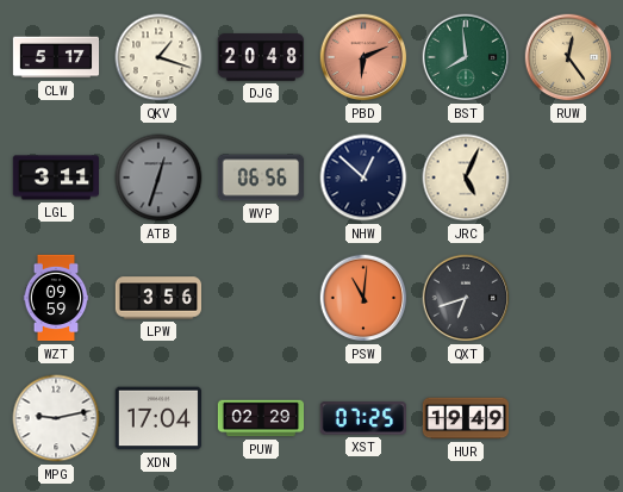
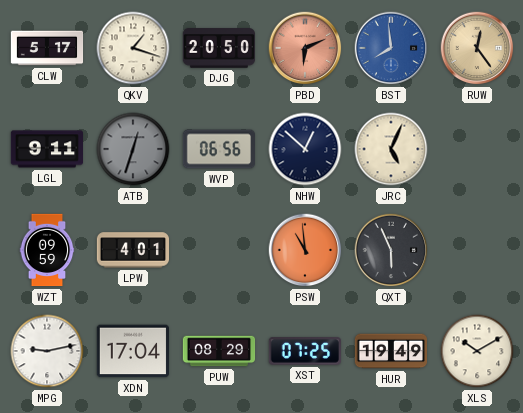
DJG: 20:48 -> 20:50 (218, 48)
BST dial: green -> blue (391, 48)
LGL: 3:11 -> 9:11 (46, 149)
LPW: 3:56 -> 4:01 (133, 250)
PSW: 11:01 -> 10:59 (305, 250)
QXT: 6:42 -> 5:56 (391, 250)
PUW: 02:29 -> 08:29 (219, 351)
XLS: none -> 10:10 (477, 351)
